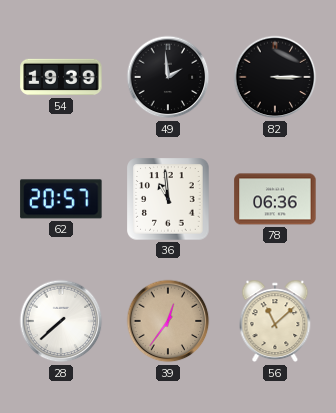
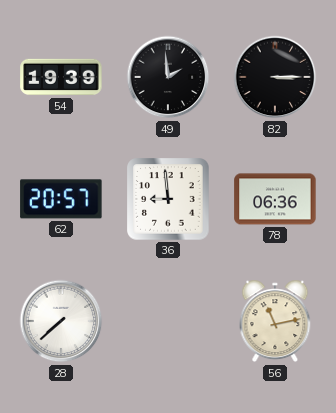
36: 10:59 -> 8:59 (168, 199)
39: 12:36 -> none (168, 321)
56: 11:08 -> 11:13 (275, 321)
